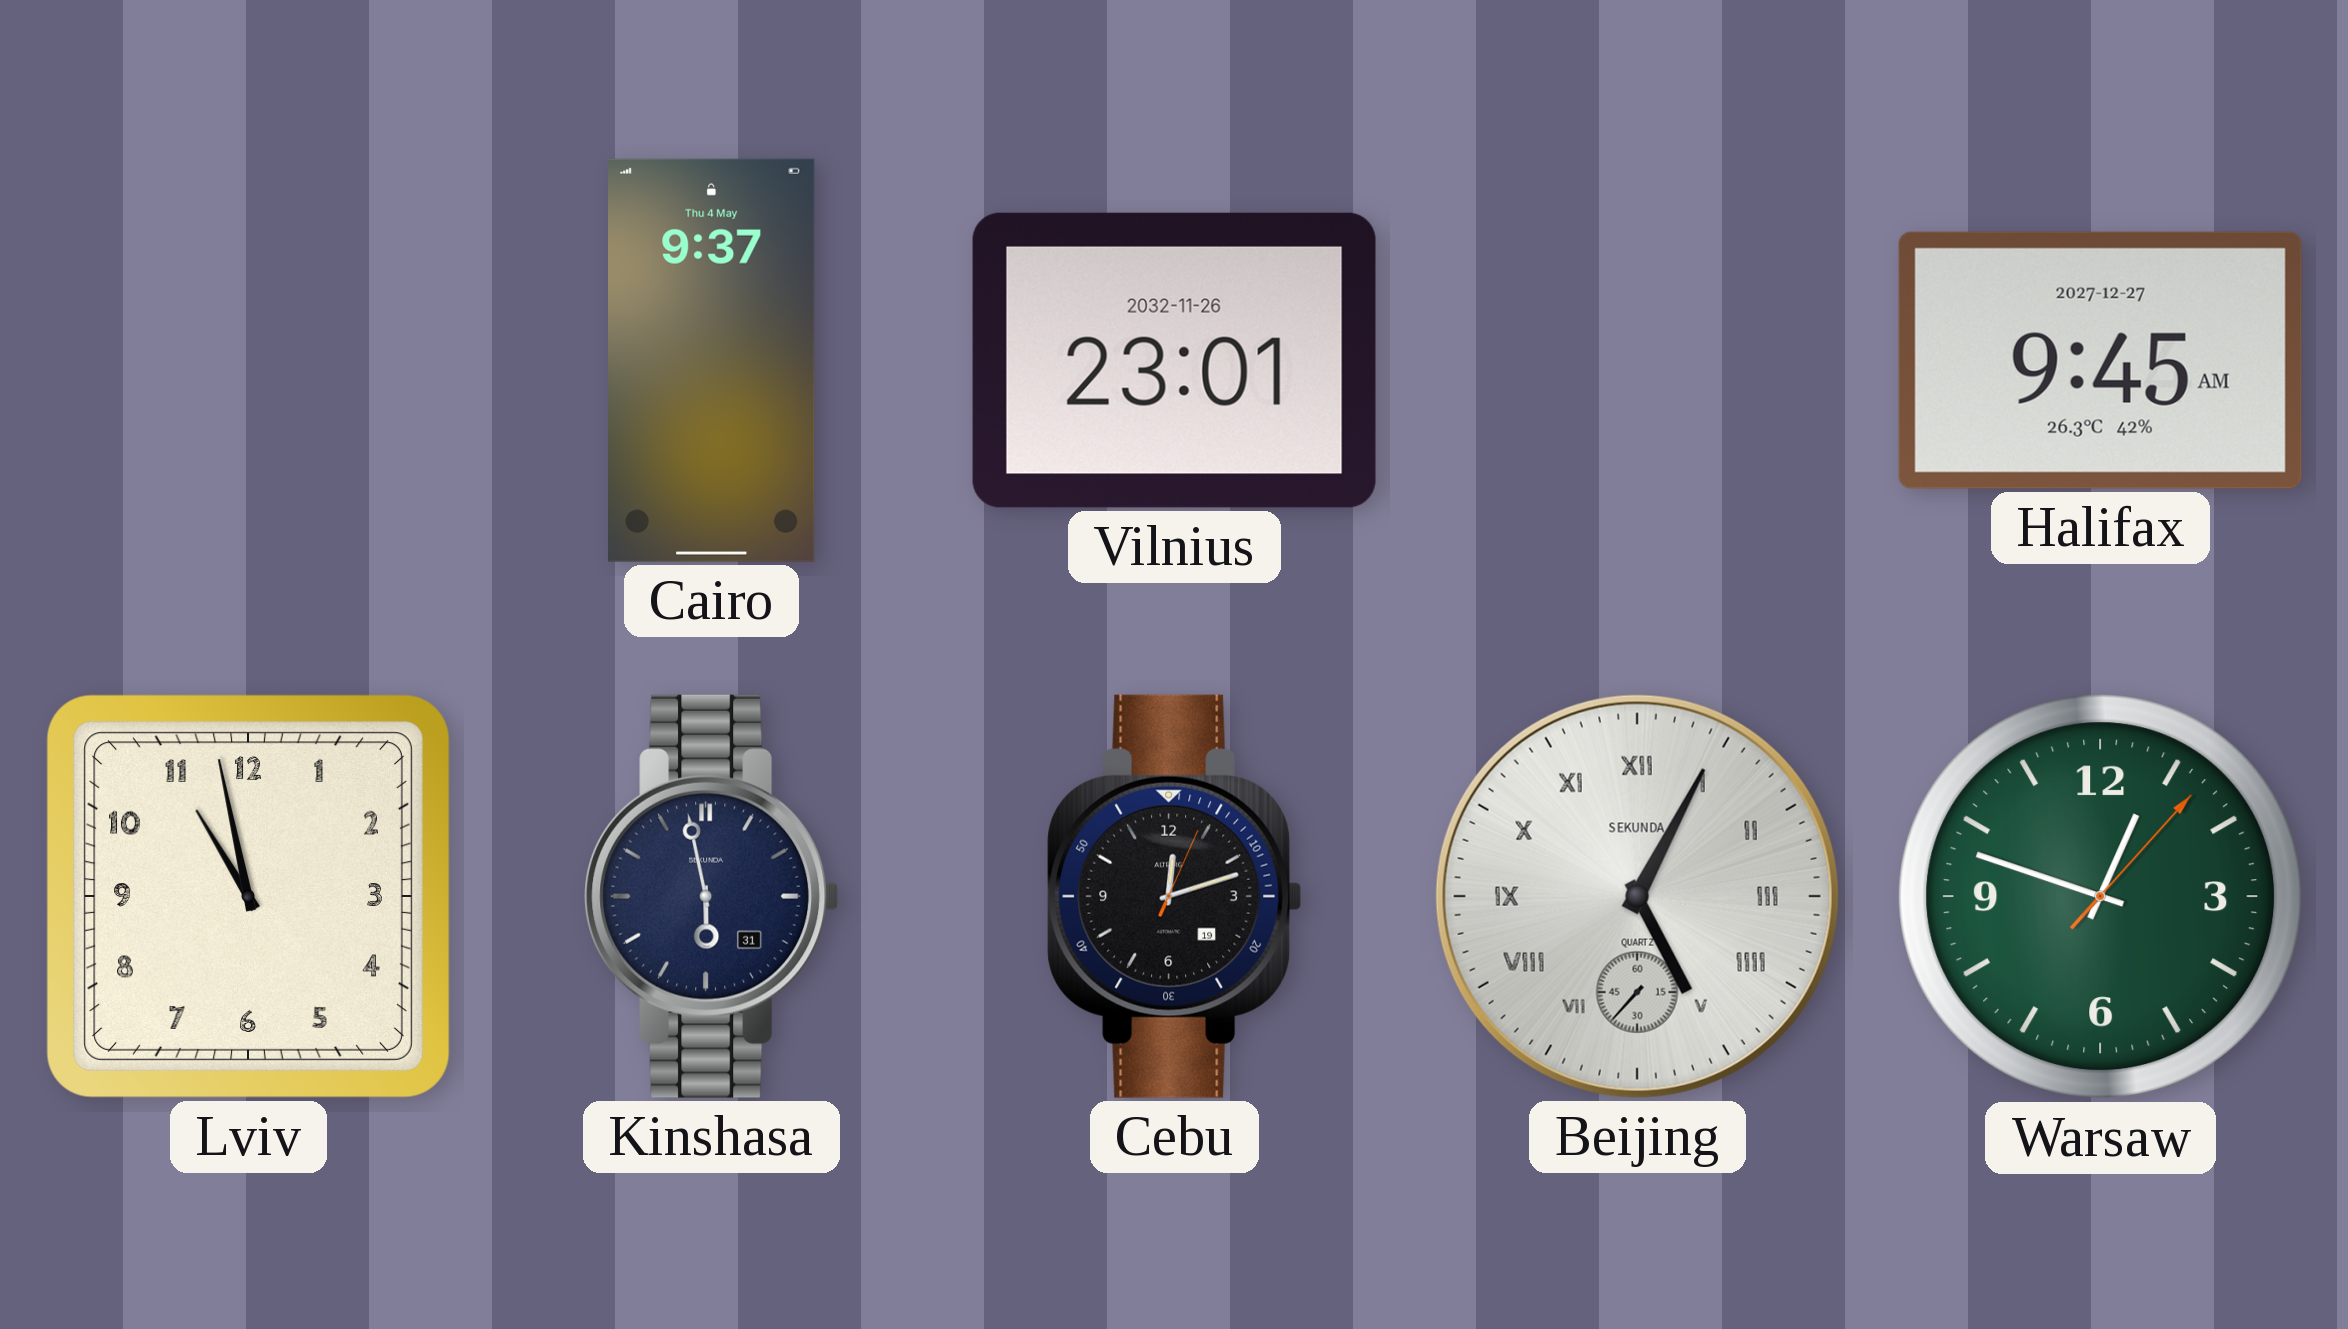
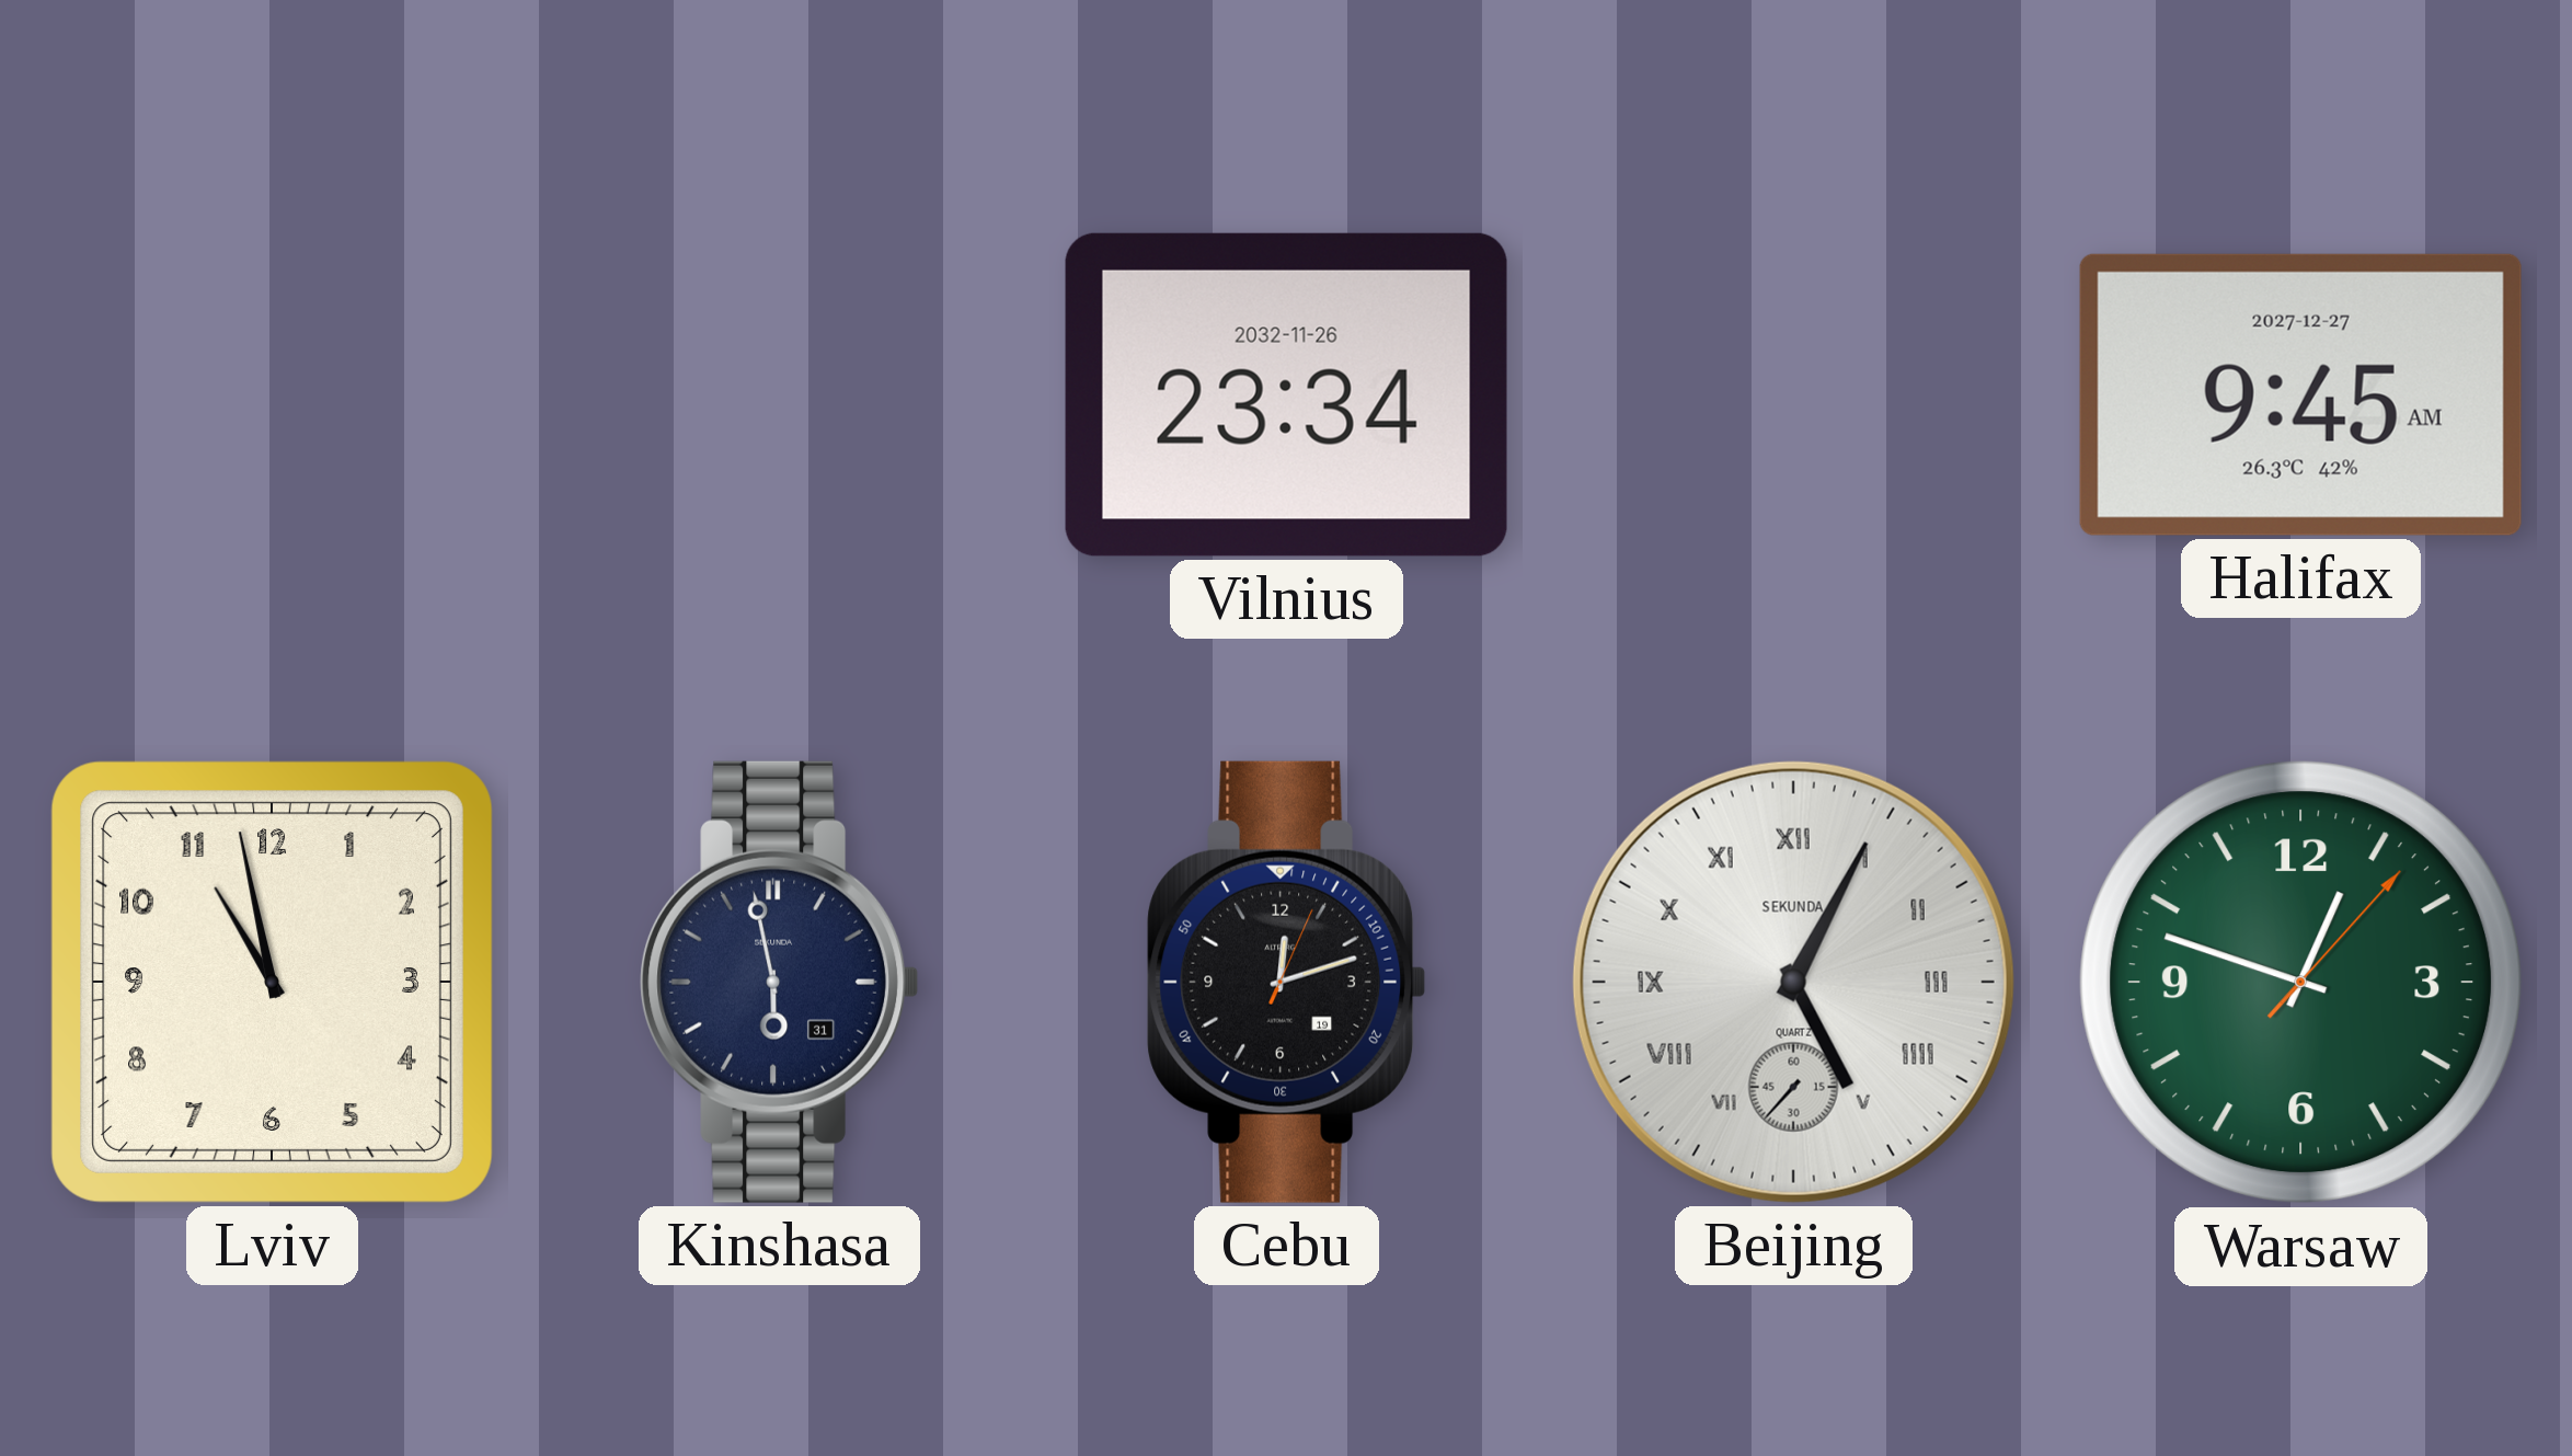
Cairo: 9:37 -> none (712, 360)
Vilnius: 23:01 -> 23:34 (1286, 394)
